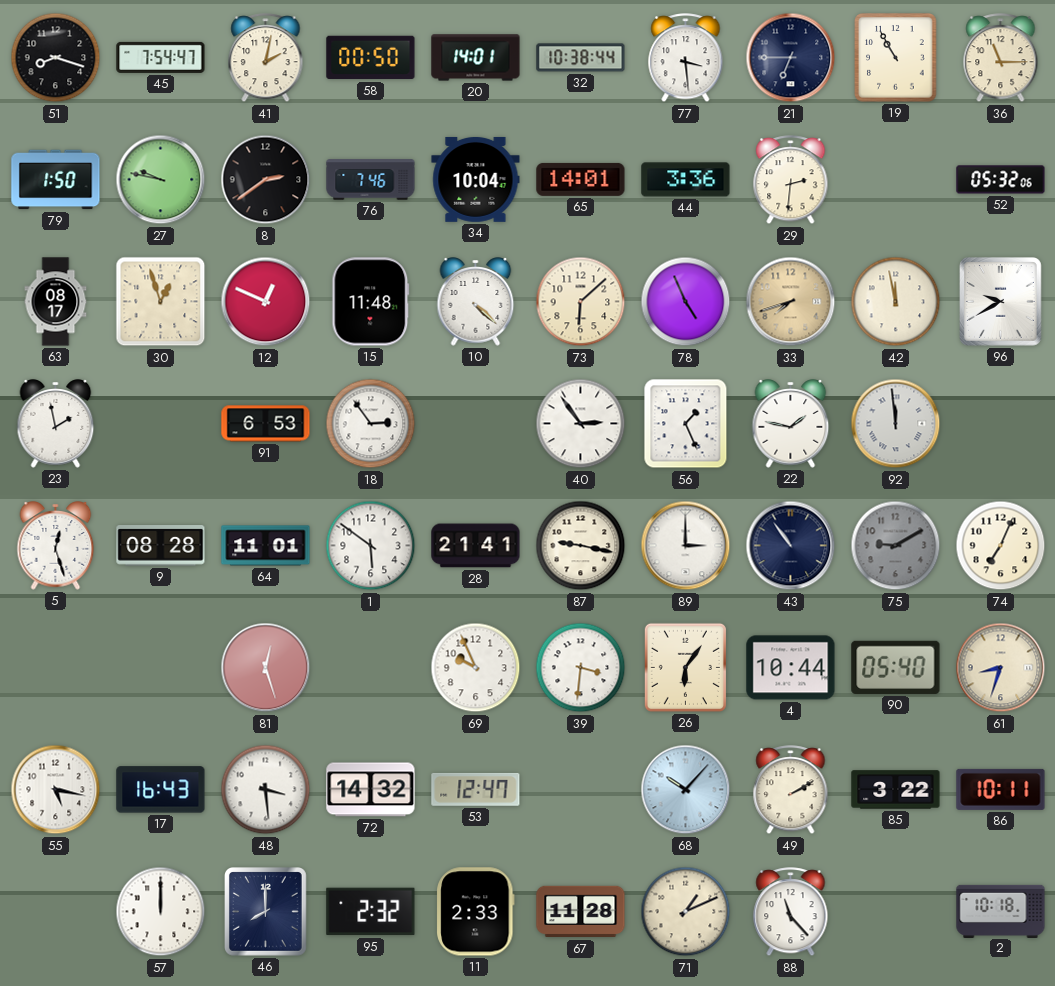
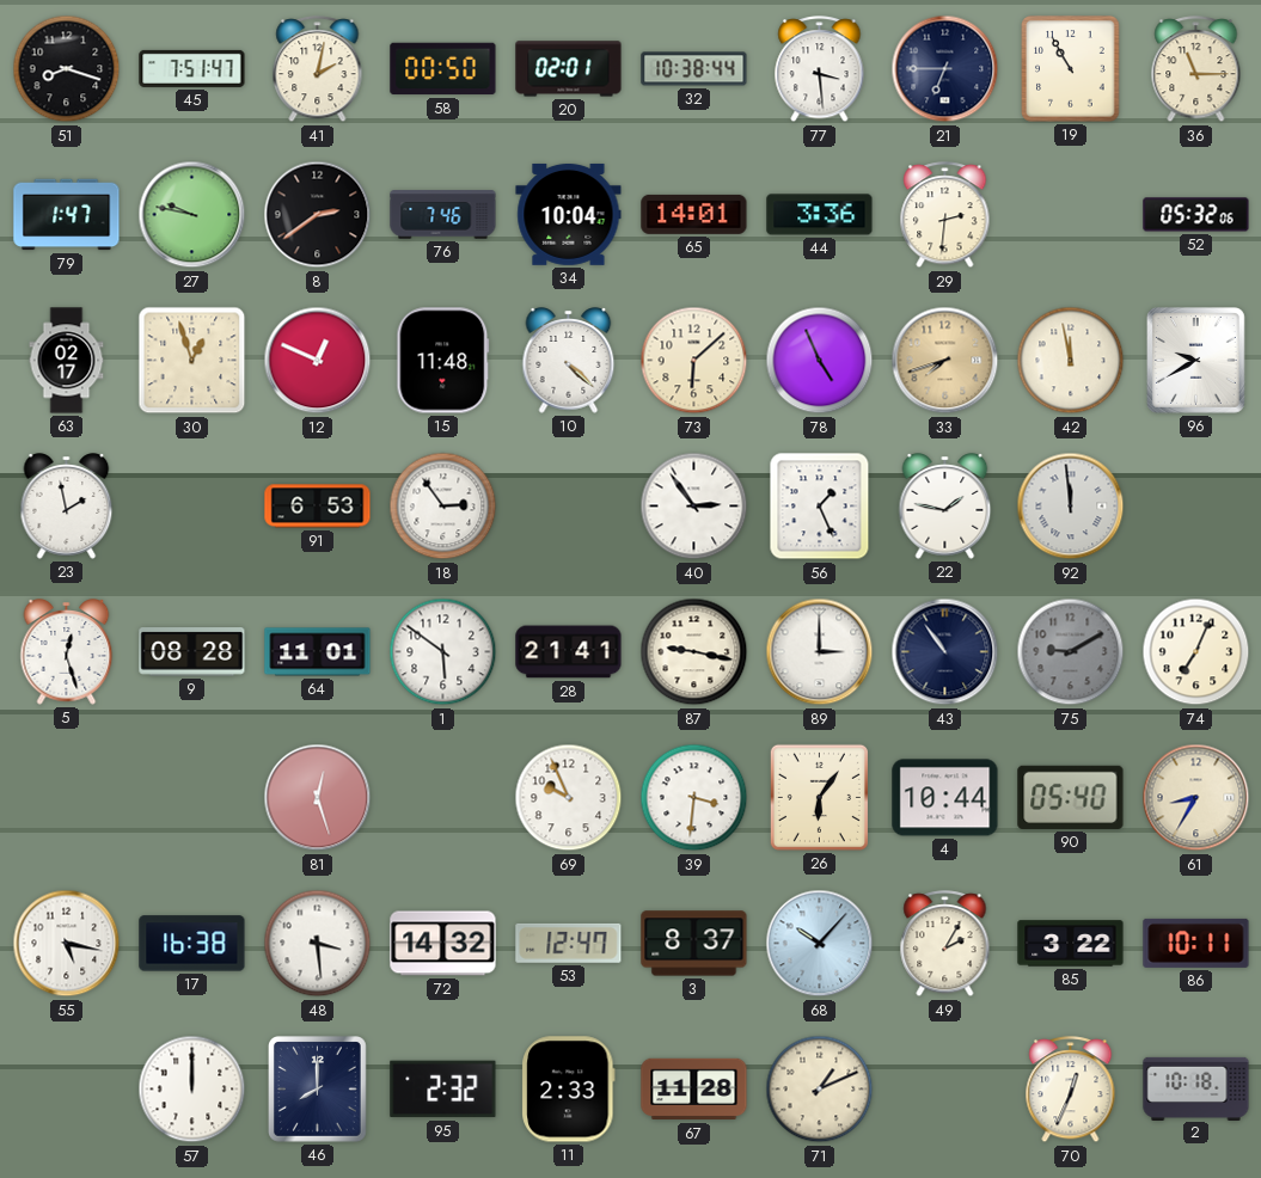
45: 7:54 -> 7:51 (192, 68)
20: 14:01 -> 02:01 (569, 69)
79: 1:50 -> 1:47 (67, 215)
63: 08:17 -> 02:17 (67, 361)
61: 8:33 -> 8:35 (1196, 798)
17: 16:43 -> 16:38 (192, 944)
3: none -> 8:37 (694, 944)
49: 2:10 -> 2:05 (945, 944)
88: 11:23 -> none (791, 912)
70: none -> 12:34 (1071, 1090)
